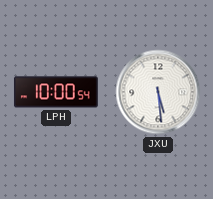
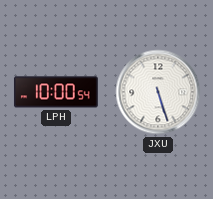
JXU: 5:29 -> 5:27 (158, 92)
